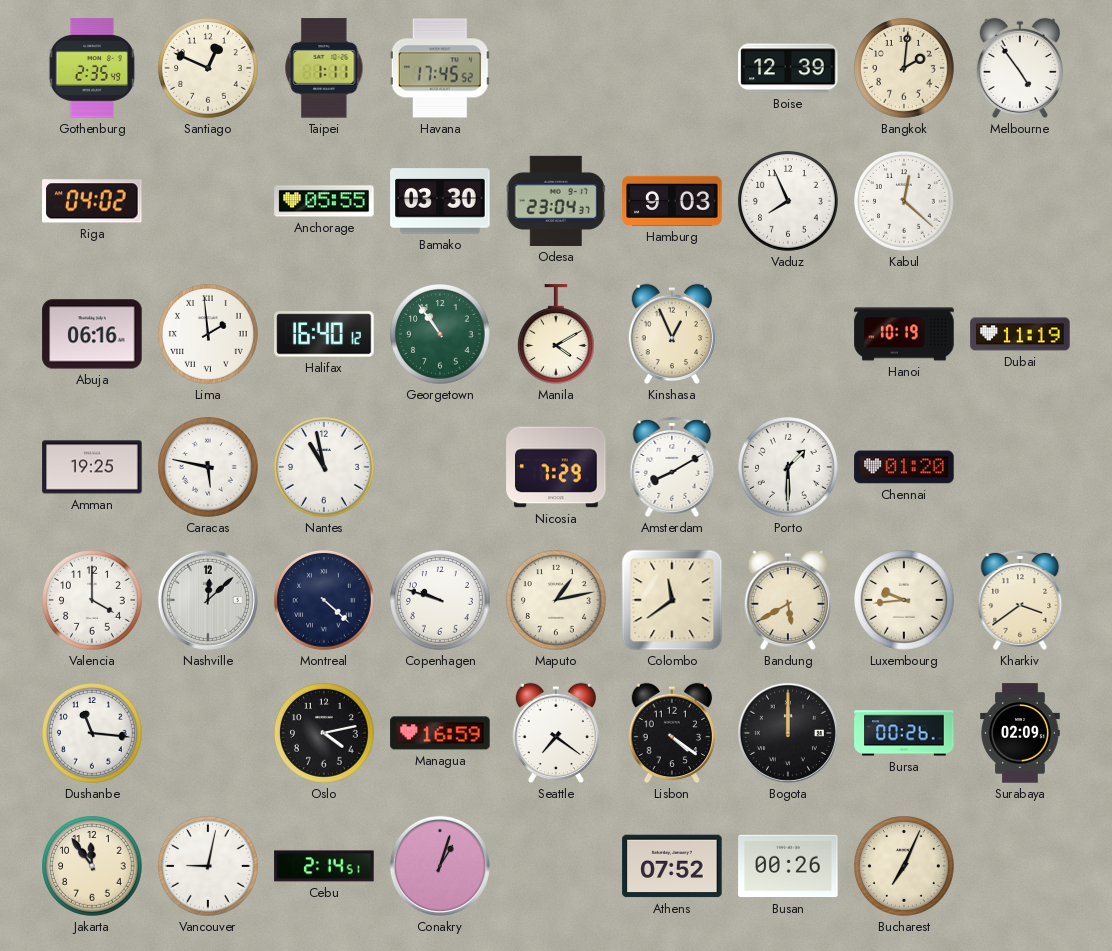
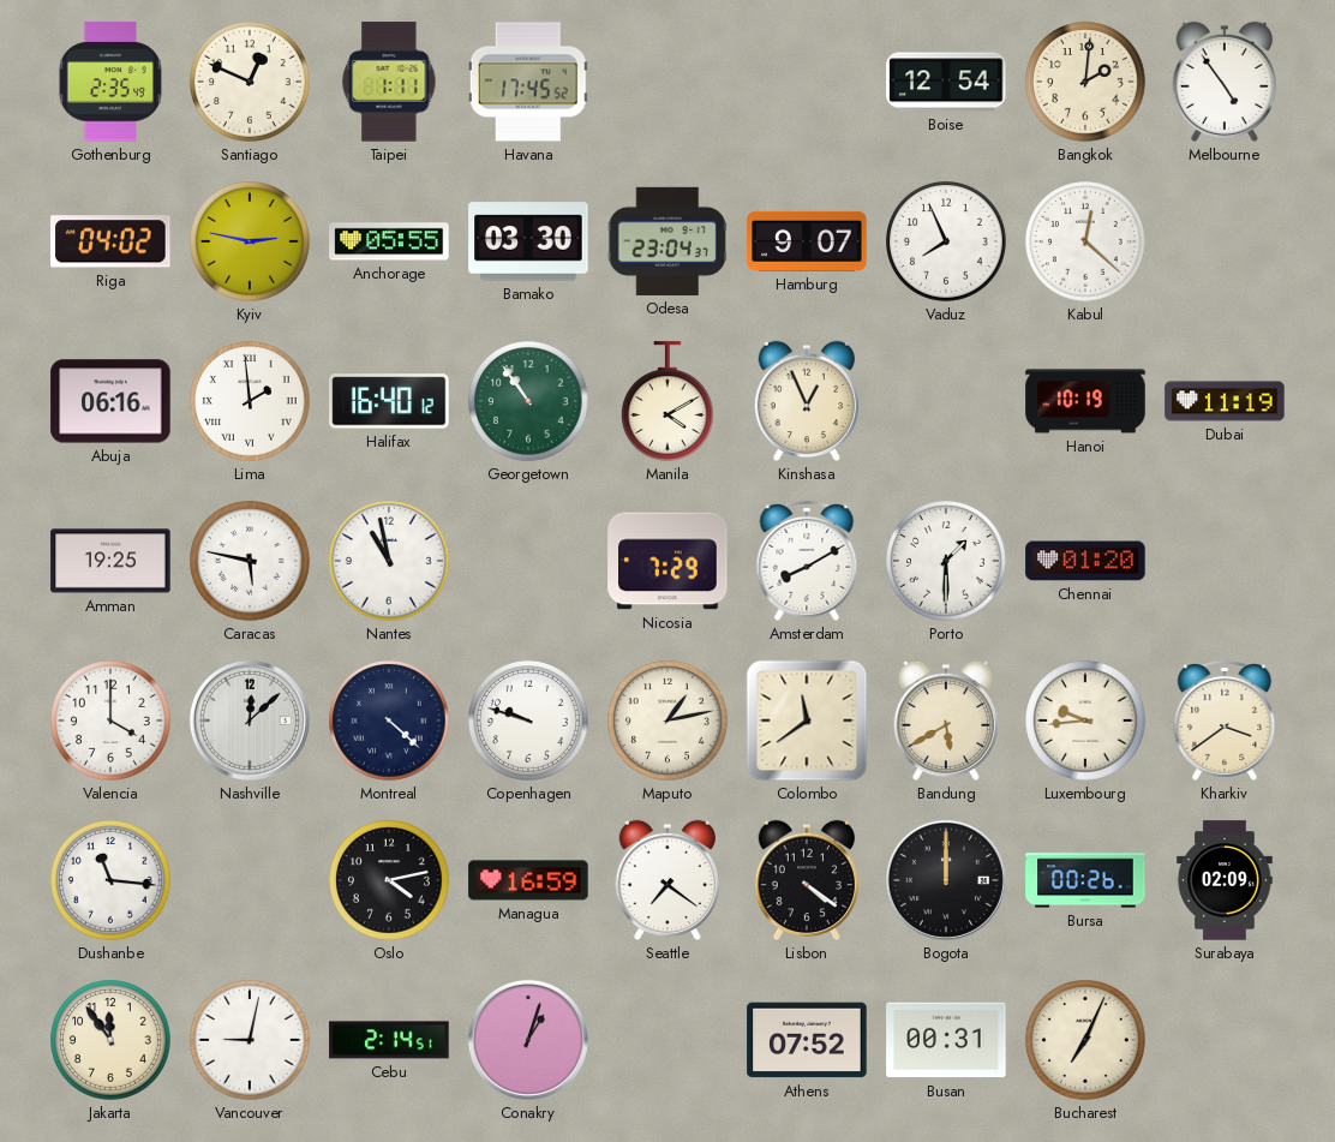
Boise: 12:39 -> 12:54 (946, 82)
Kyiv: none -> 2:47 (251, 243)
Hamburg: 9:03 -> 9:07 (807, 241)
Busan: 00:26 -> 00:31 (946, 1040)
